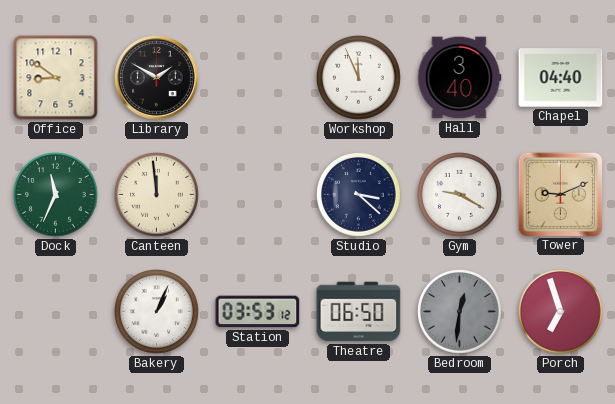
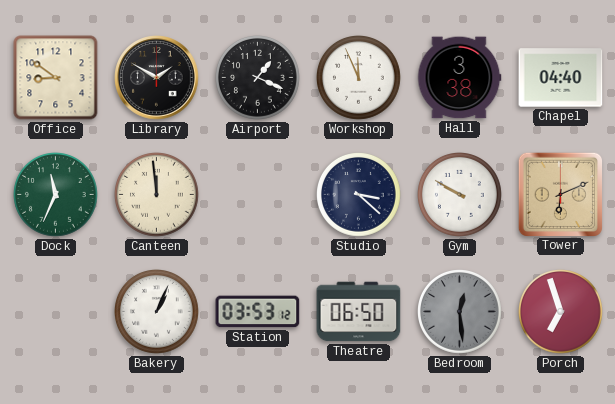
Airport: none -> 1:19 (258, 78)
Hall: 3:40 -> 3:38 (459, 78)
Gym: 9:20 -> 9:50 (460, 195)
Tower: 9:11 -> 6:11 (560, 194)
Bedroom: 12:31 -> 12:29 (460, 312)
